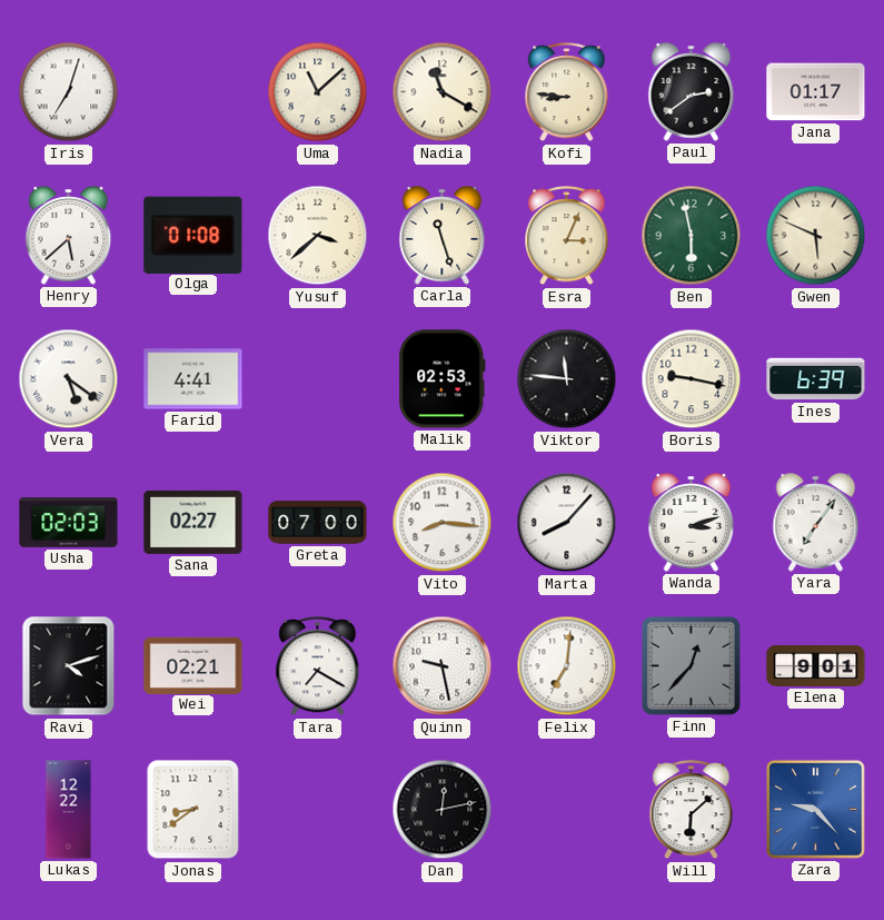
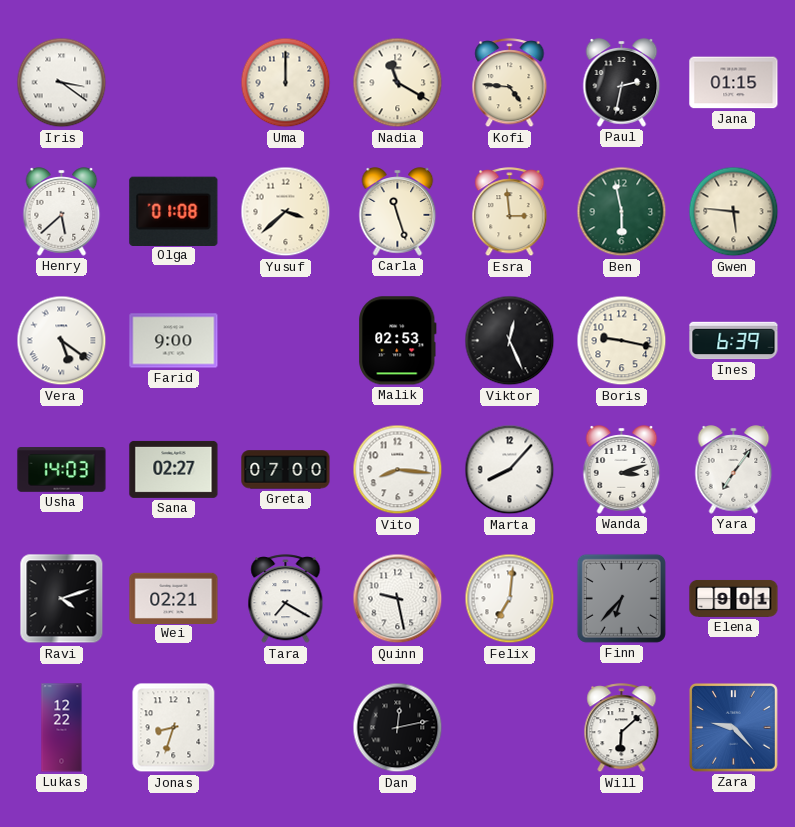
Iris: 7:03 -> 3:21 (62, 83)
Uma: 11:08 -> 12:00 (286, 83)
Kofi: 8:46 -> 4:46 (510, 83)
Paul: 2:39 -> 2:32 (622, 83)
Jana: 01:17 -> 01:15 (734, 83)
Esra: 3:04 -> 2:59 (510, 212)
Gwen: 5:49 -> 5:46 (734, 212)
Farid: 4:41 -> 9:00 (174, 341)
Viktor: 11:46 -> 12:26 (510, 341)
Usha: 02:03 -> 14:03 (62, 470)
Finn: 12:37 -> 6:37 (621, 598)
Jonas: 8:39 -> 8:33 (174, 728)
